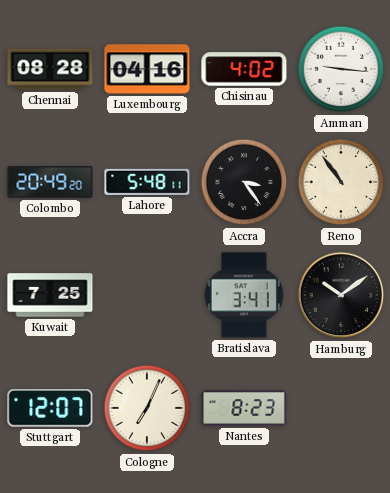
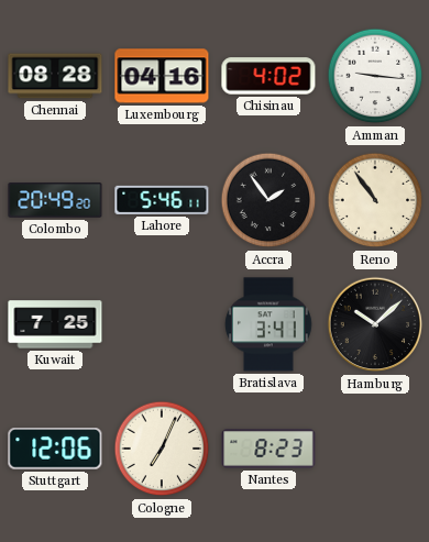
Lahore: 5:48 -> 5:46 (162, 200)
Accra: 3:24 -> 1:54 (268, 200)
Hamburg: 10:09 -> 10:08 (375, 324)
Stuttgart: 12:07 -> 12:06 (55, 449)
